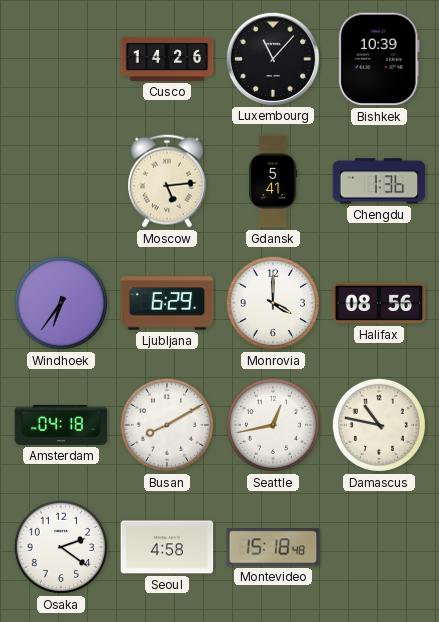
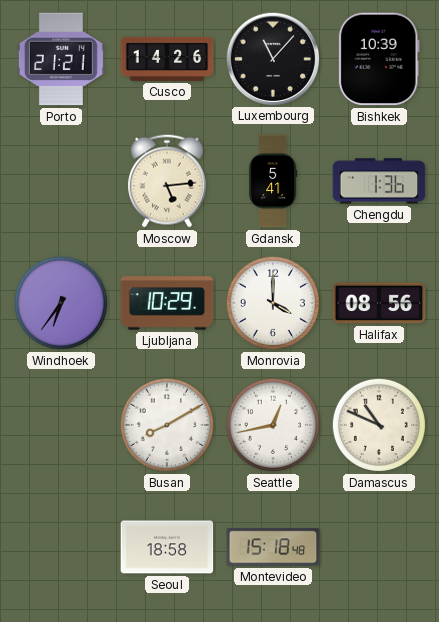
Porto: none -> 21:21 (61, 59)
Ljubljana: 6:29 -> 10:29 (167, 303)
Amsterdam: 04:18 -> none (61, 425)
Damascus: 10:47 -> 10:49 (379, 425)
Osaka: 2:21 -> none (61, 547)
Seoul: 4:58 -> 18:58 (167, 547)
